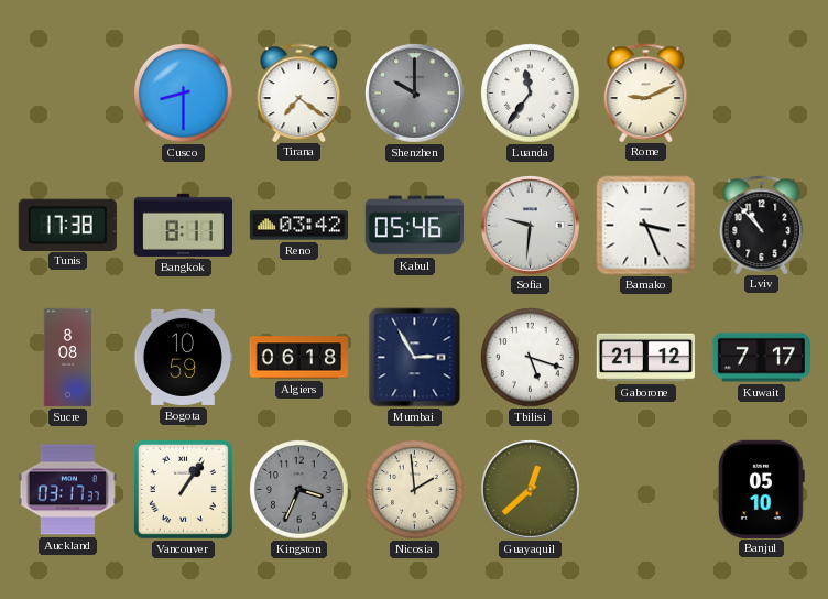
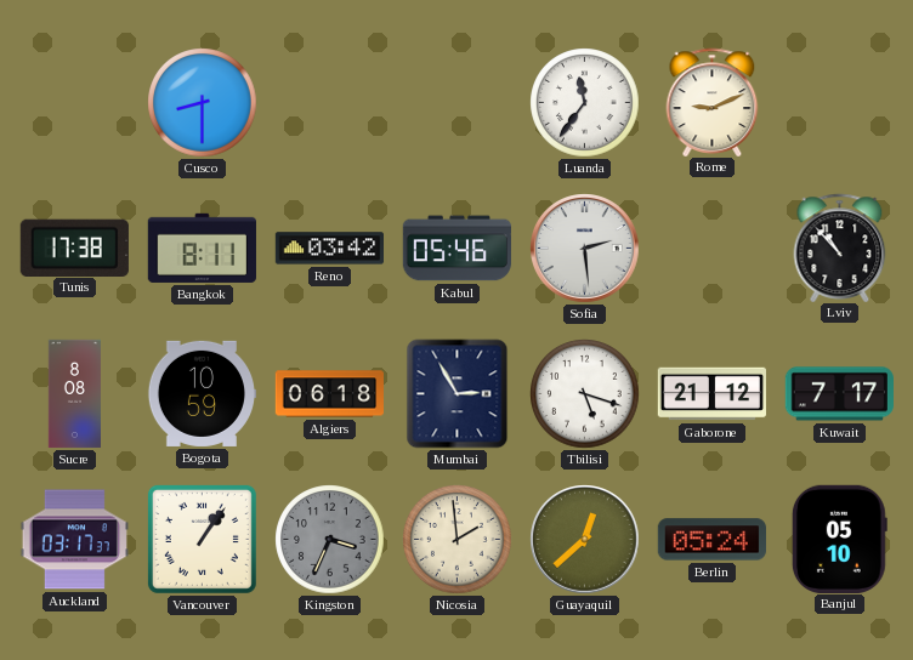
Tirana: 7:21 -> none (299, 92)
Shenzhen: 10:00 -> none (415, 94)
Sofia: 9:31 -> 2:29 (585, 249)
Bamako: 3:26 -> none (646, 226)
Berlin: none -> 05:24 (711, 540)
